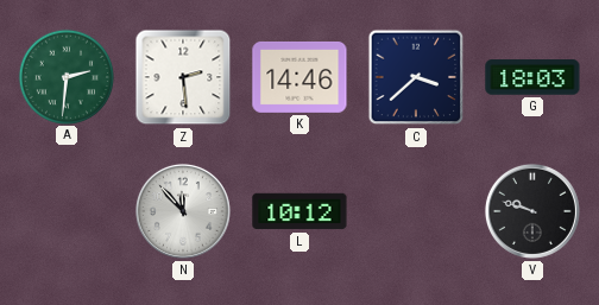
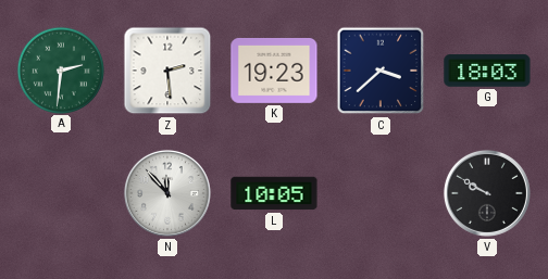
K: 14:46 -> 19:23 (274, 71)
L: 10:12 -> 10:05 (274, 193)
V: 9:48 -> 9:50 (487, 193)
